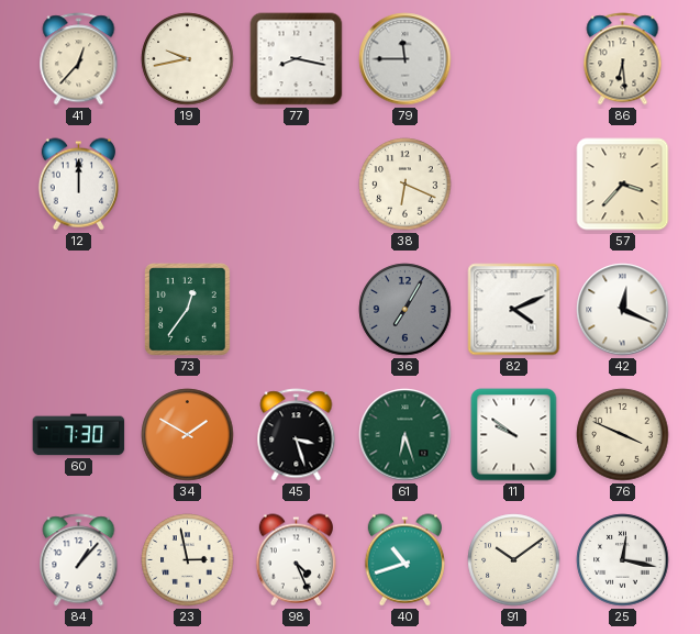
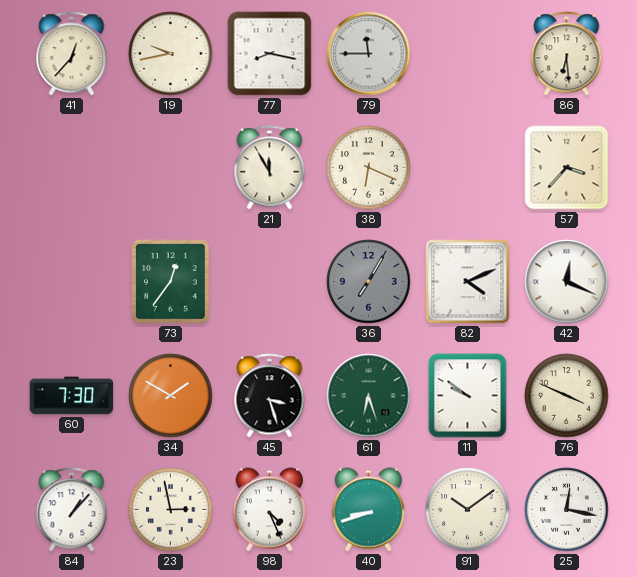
12: 12:00 -> none (78, 185)
21: none -> 11:55 (270, 168)
40: 10:42 -> 8:42 (368, 510)
